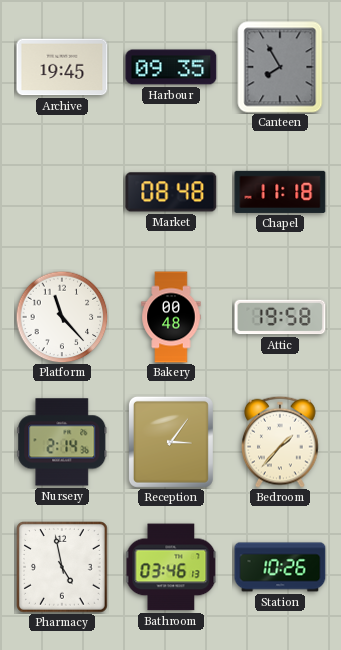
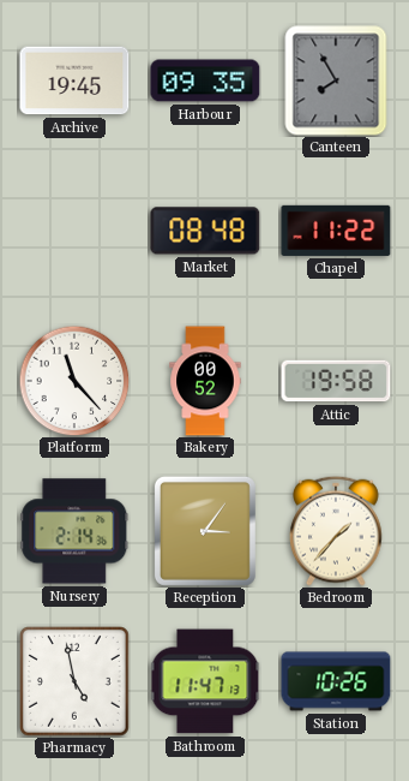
Chapel: 11:18 -> 11:22 (336, 231)
Bakery: 00:48 -> 00:52 (205, 381)
Bathroom: 03:46 -> 11:47 (205, 681)
